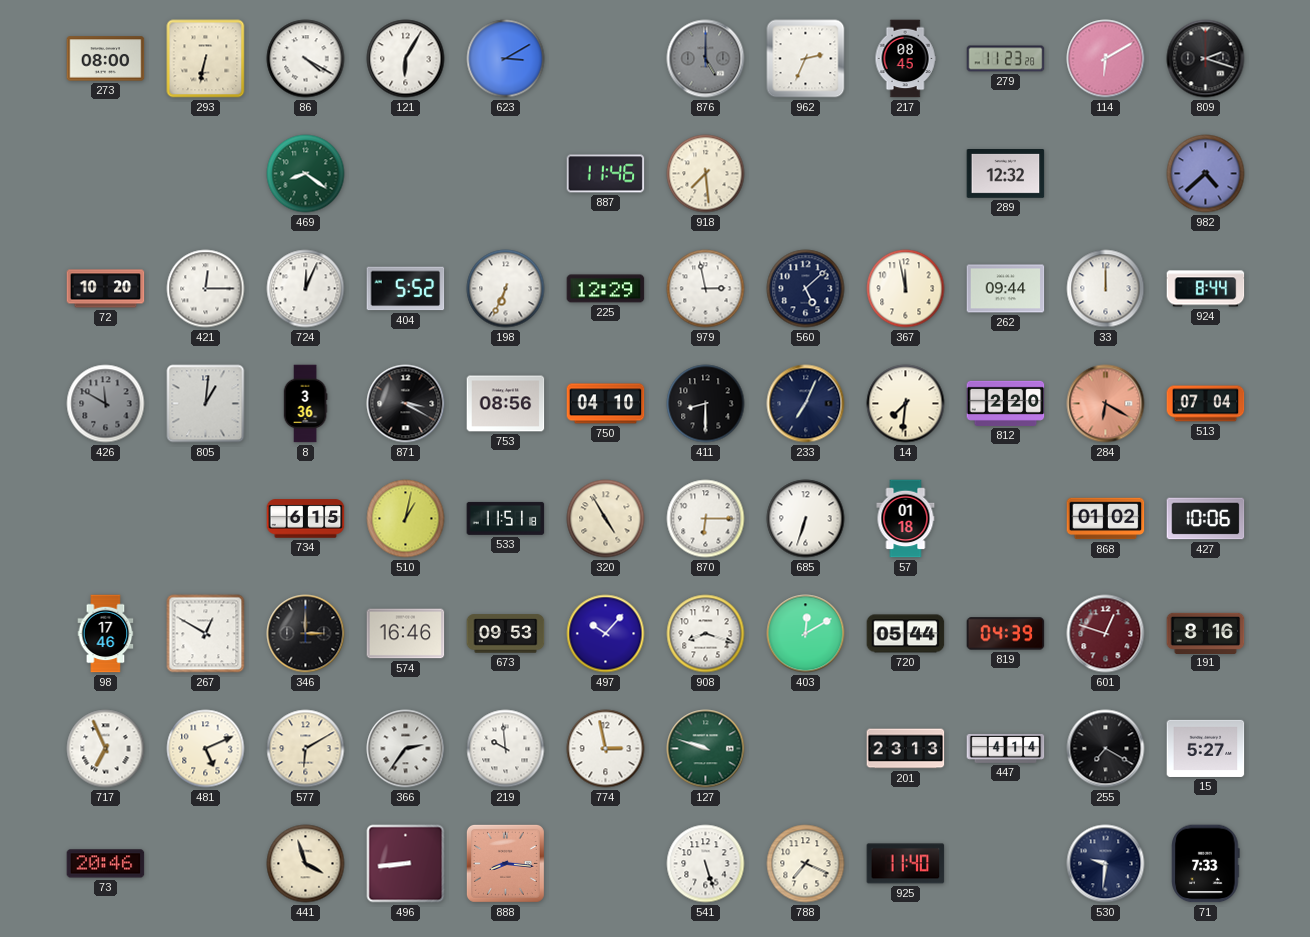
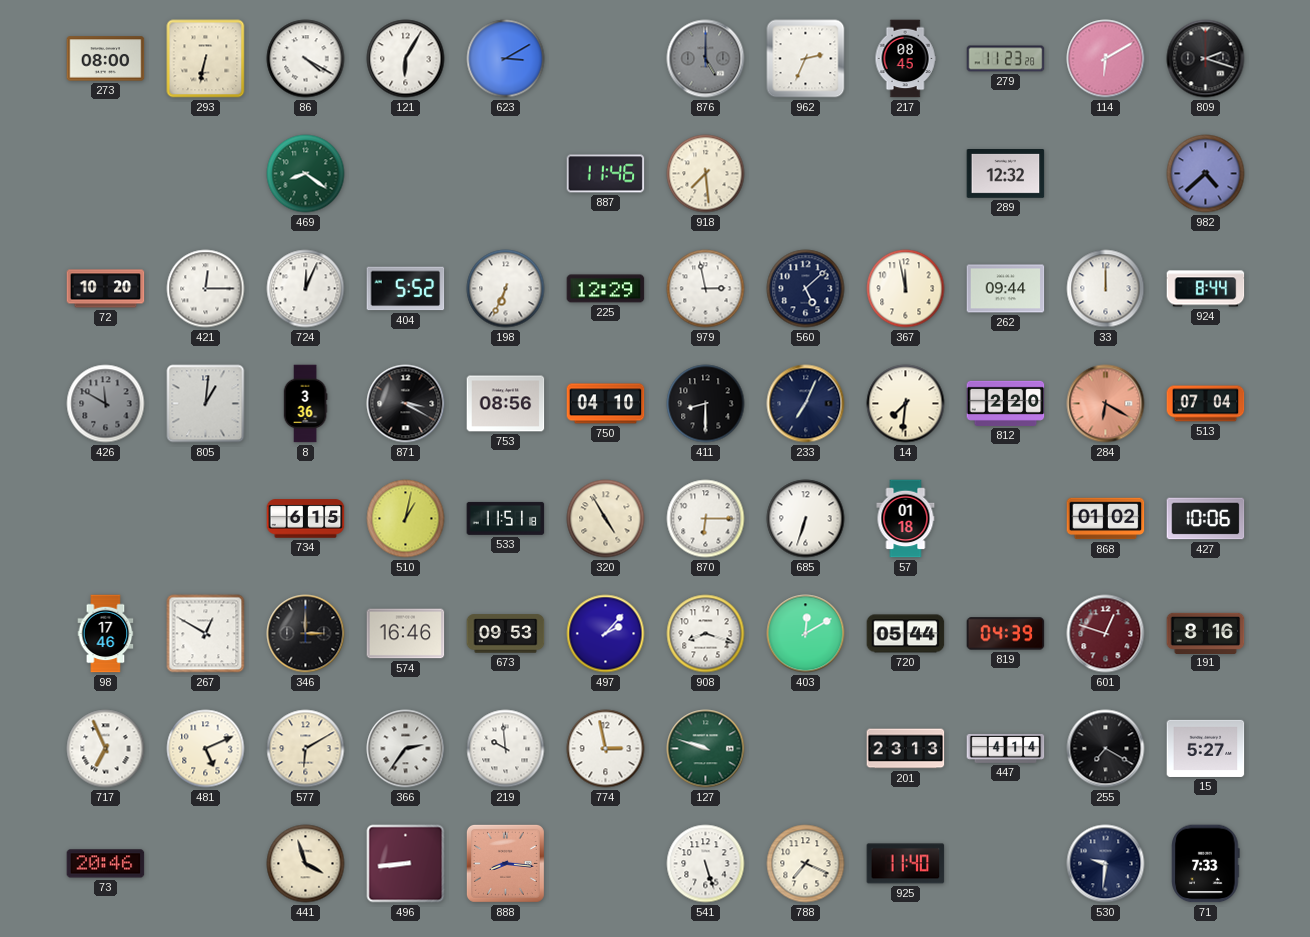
497: 10:07 -> 2:07 (606, 634)
